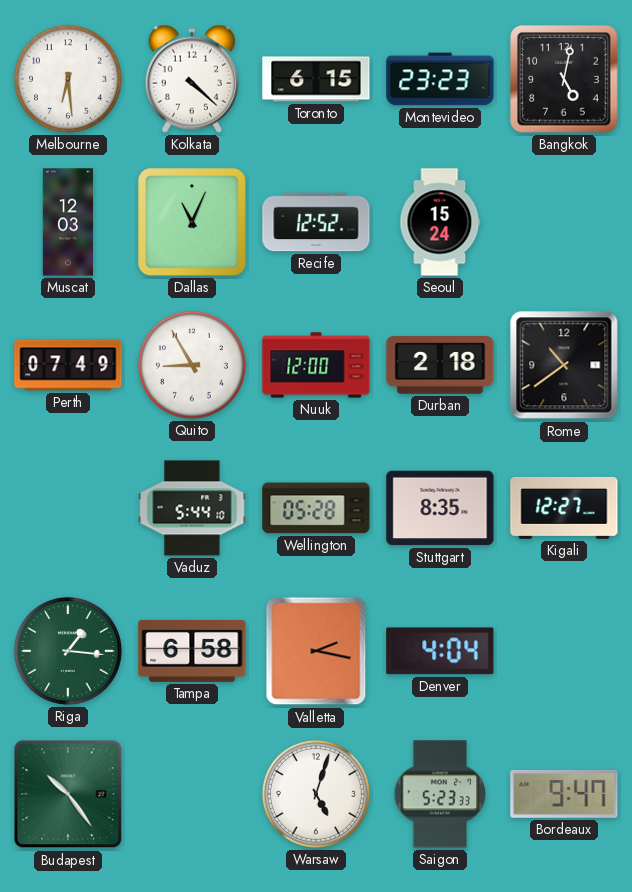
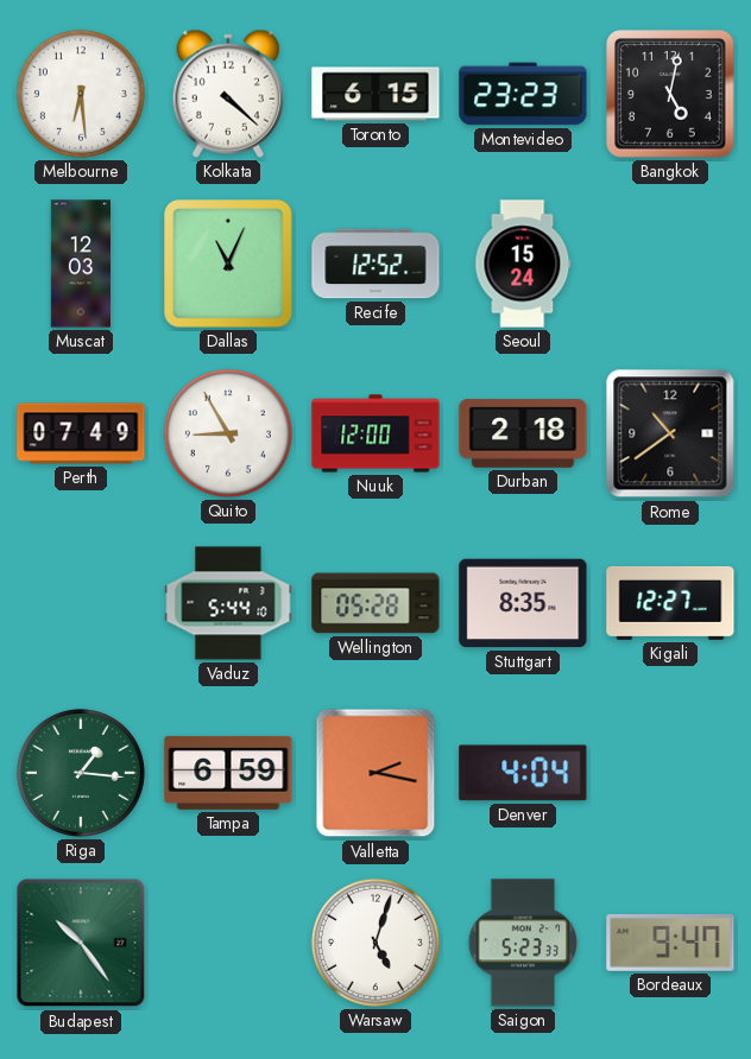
Tampa: 6:58 -> 6:59 (228, 773)
